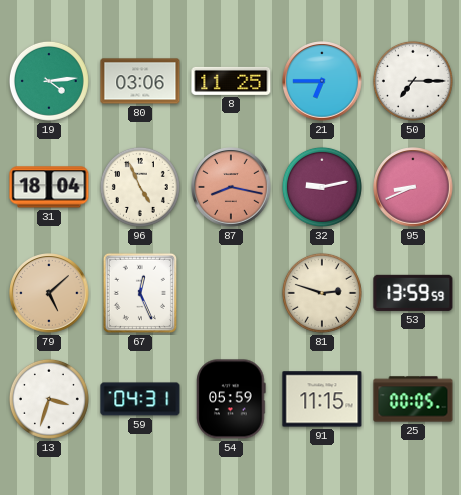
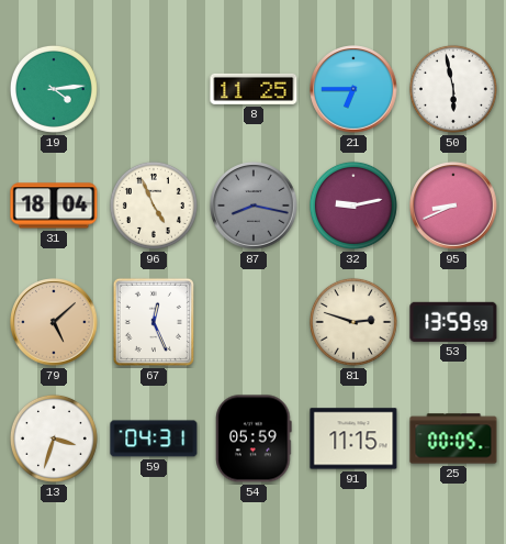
80: 03:06 -> none (140, 81)
50: 7:15 -> 5:58 (453, 89)
87 dial: salmon -> grey (254, 206)
